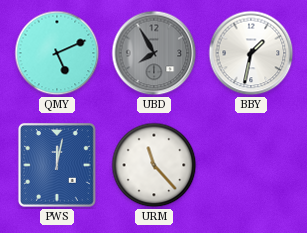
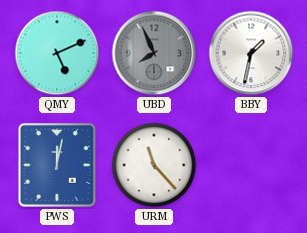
UBD: 7:55 -> 7:56 (154, 53)
